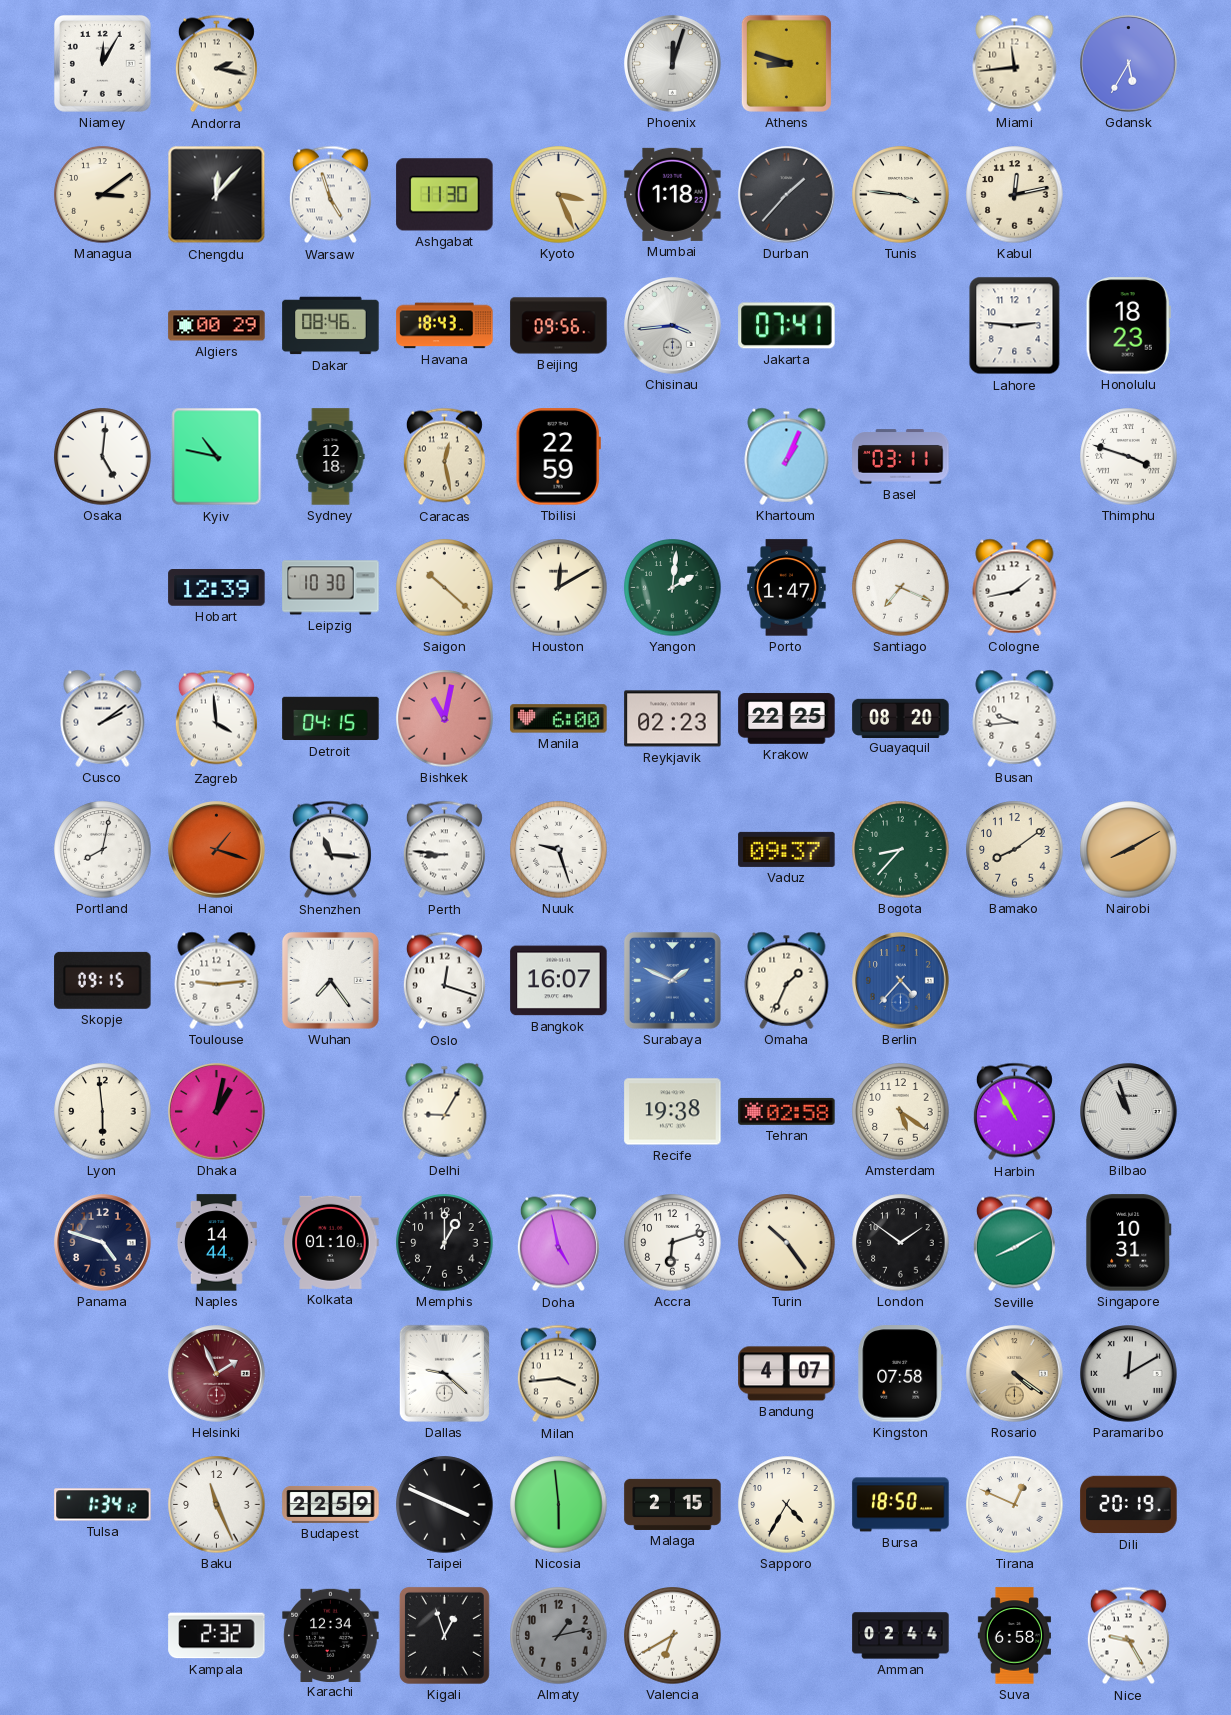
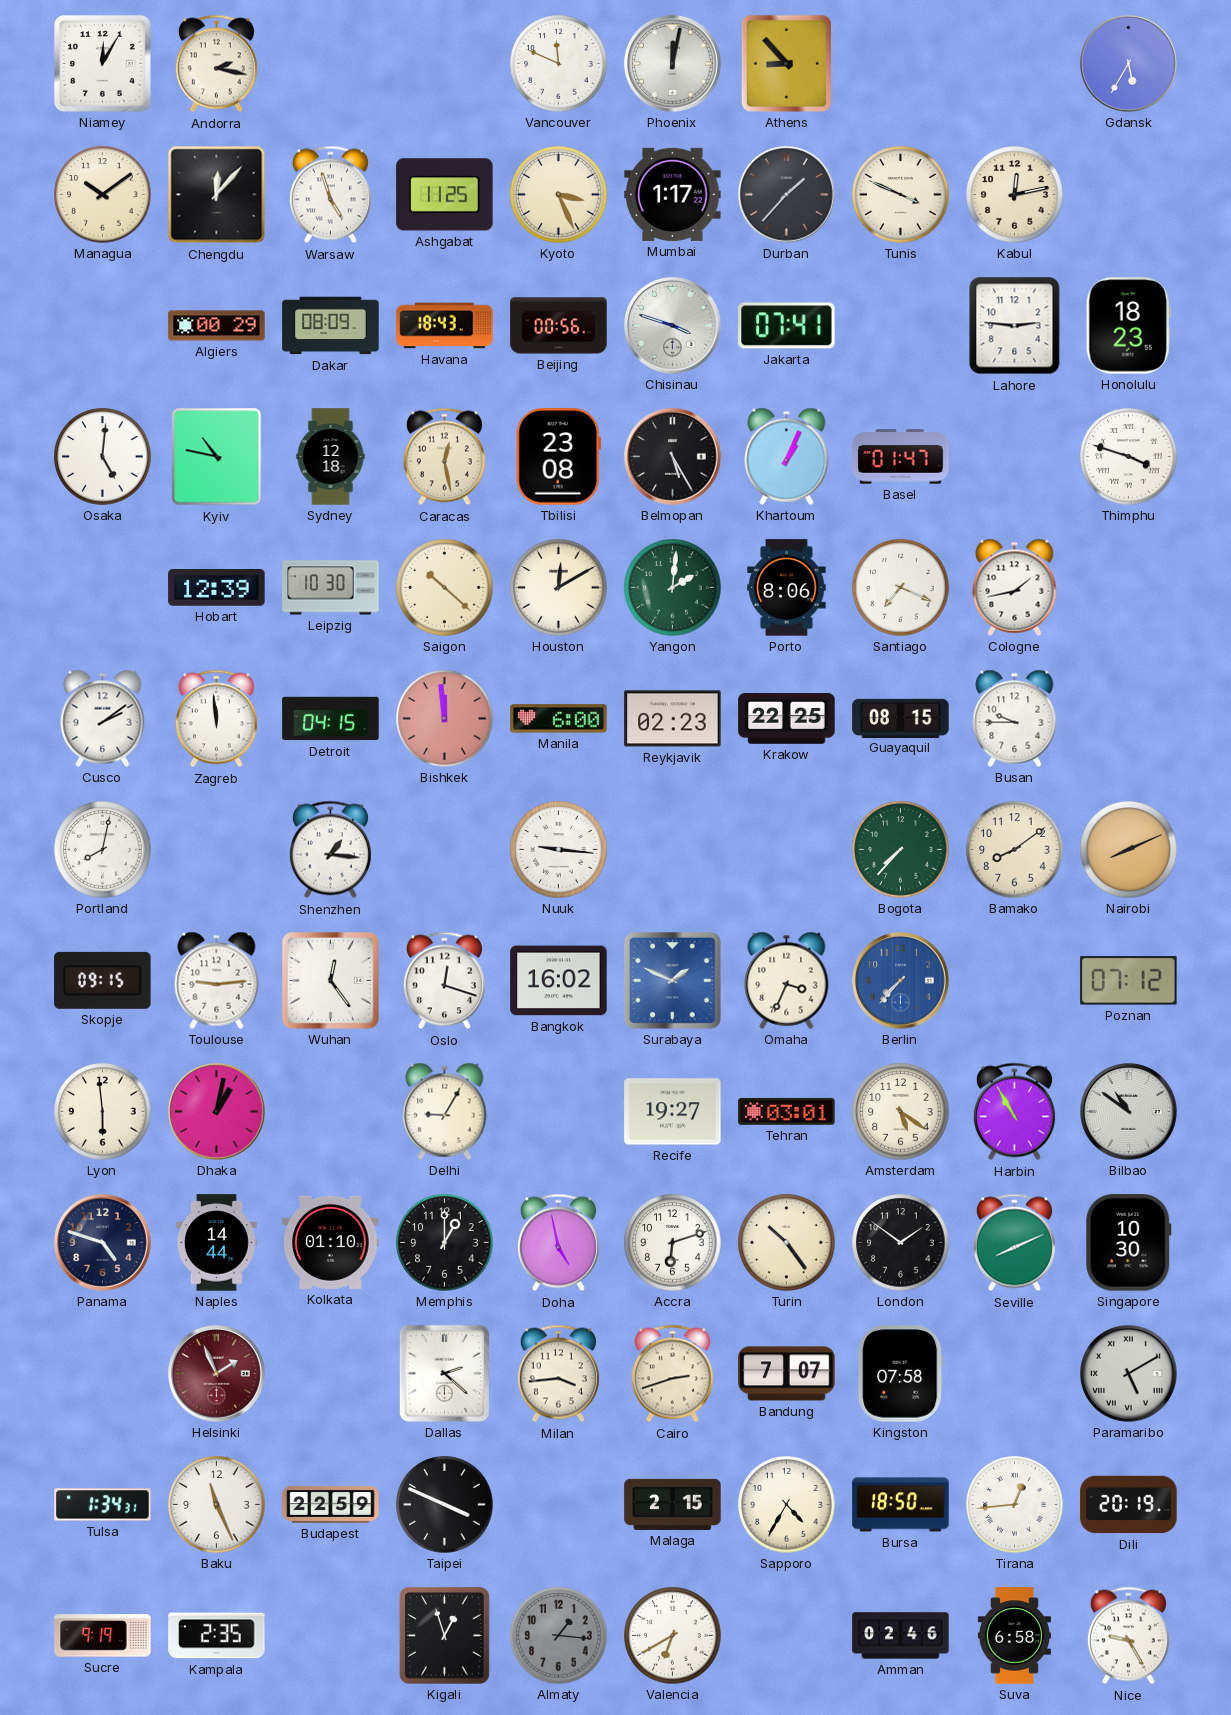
Vancouver: none -> 11:49 (559, 64)
Phoenix: 12:03 -> 12:02 (673, 64)
Athens: 8:48 -> 8:53 (786, 63)
Miami: 11:44 -> none (1015, 63)
Managua: 3:09 -> 10:09 (103, 195)
Ashgabat: 11:30 -> 11:25 (445, 195)
Mumbai: 1:18 -> 1:17 (673, 194)
Tunis: 3:46 -> 3:49 (901, 195)
Dakar: 08:46 -> 08:09 (331, 326)
Beijing: 09:56 -> 00:56 (559, 326)
Chisinau: 3:44 -> 3:48 (673, 326)
Tbilisi: 22:59 -> 23:08 (558, 457)
Belmopan: none -> 5:25 (673, 457)
Basel: 03:11 -> 01:47 (901, 457)
Porto: 1:47 -> 8:06 (787, 588)
Zagreb: 3:59 -> 11:59 (216, 719)
Bishkek: 11:02 -> 11:59 (445, 719)
Guayaquil: 08:20 -> 08:15 (901, 718)
Busan: 9:44 -> 9:45 (1015, 718)
Hanoi: 1:18 -> none (217, 850)
Shenzhen: 11:16 -> 1:16 (330, 850)
Perth: 8:46 -> none (444, 850)
Nuuk: 9:27 -> 9:16 (559, 850)
Vaduz: 09:37 -> none (787, 849)
Bogota: 8:37 -> 7:37 (901, 850)
Nairobi: 8:10 -> 8:11 (1129, 850)
Wuhan: 7:24 -> 12:24 (330, 980)
Bangkok: 16:07 -> 16:02 (559, 981)
Omaha: 1:34 -> 3:34 (787, 980)
Berlin: 4:37 -> 7:37 (901, 981)
Poznan: none -> 07:12 (1129, 981)
Recife: 19:38 -> 19:27 (673, 1112)
Tehran: 02:58 -> 03:01 (787, 1111)
Bilbao: 10:57 -> 10:51 (1129, 1112)
Seville: 8:10 -> 8:11 (1014, 1243)
Singapore: 10:31 -> 10:30 (1129, 1243)
Dallas: 9:22 -> 2:22 (444, 1373)
Cairo: none -> 2:42 (672, 1374)
Bandung: 4:07 -> 7:07 (787, 1374)
Rosario: 4:21 -> none (1015, 1374)
Paramaribo: 12:10 -> 5:10 (1129, 1374)
Tulsa: 1:34:12 -> 1:34:31 (103, 1505)
Nicosia: 5:59 -> none (559, 1505)
Tirana: 12:49 -> 12:44 (1015, 1505)
Sucre: none -> 9:19 (103, 1636)
Kampala: 2:32 -> 2:35 (217, 1636)
Karachi: 12:34 -> none (331, 1635)
Almaty: 1:13 -> 1:16 (559, 1636)
Amman: 02:44 -> 02:46 (901, 1636)
